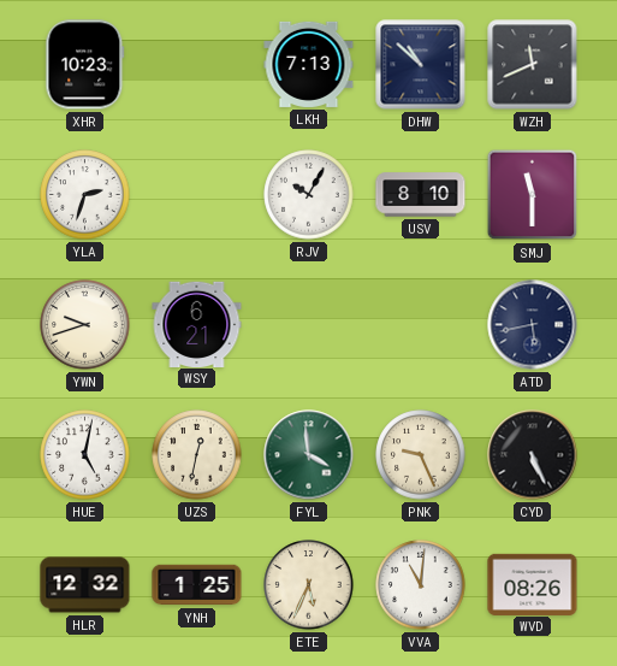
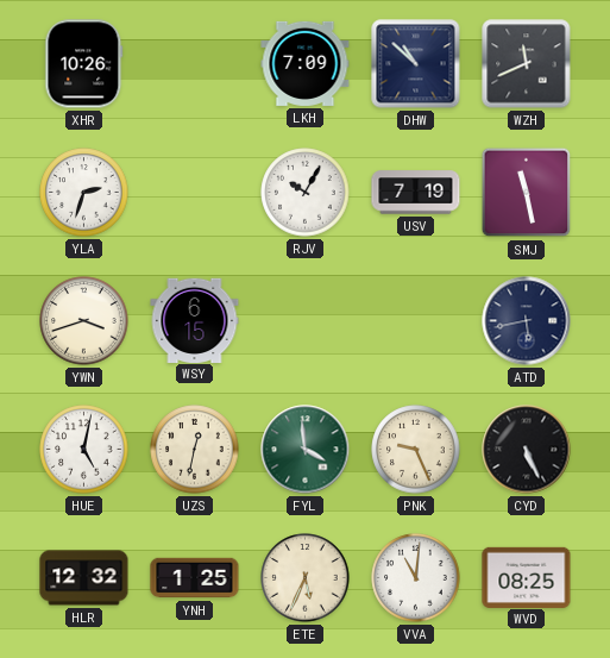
XHR: 10:23 -> 10:26 (84, 64)
LKH: 7:13 -> 7:09 (306, 63)
USV: 8:10 -> 7:19 (416, 193)
SMJ: 11:30 -> 11:28 (527, 193)
YWN: 9:42 -> 3:42 (84, 321)
WSY: 6:21 -> 6:15 (195, 320)
WVD: 08:26 -> 08:25 (527, 577)
